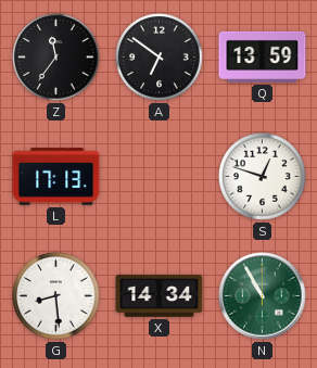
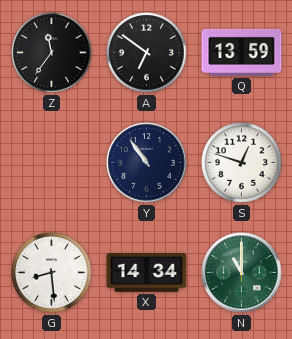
L: 17:13 -> none (56, 177)
Y: none -> 10:54 (147, 163)
N: 10:55 -> 11:00 (242, 273)
